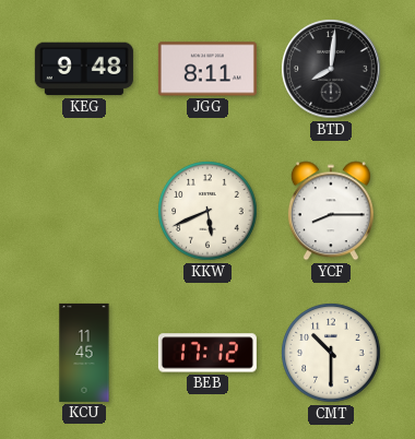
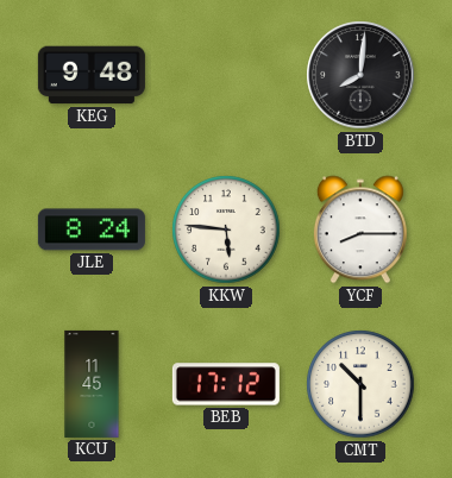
JGG: 8:11 -> none (207, 69)
JLE: none -> 8:24 (92, 229)
KKW: 5:41 -> 5:46 (226, 229)
